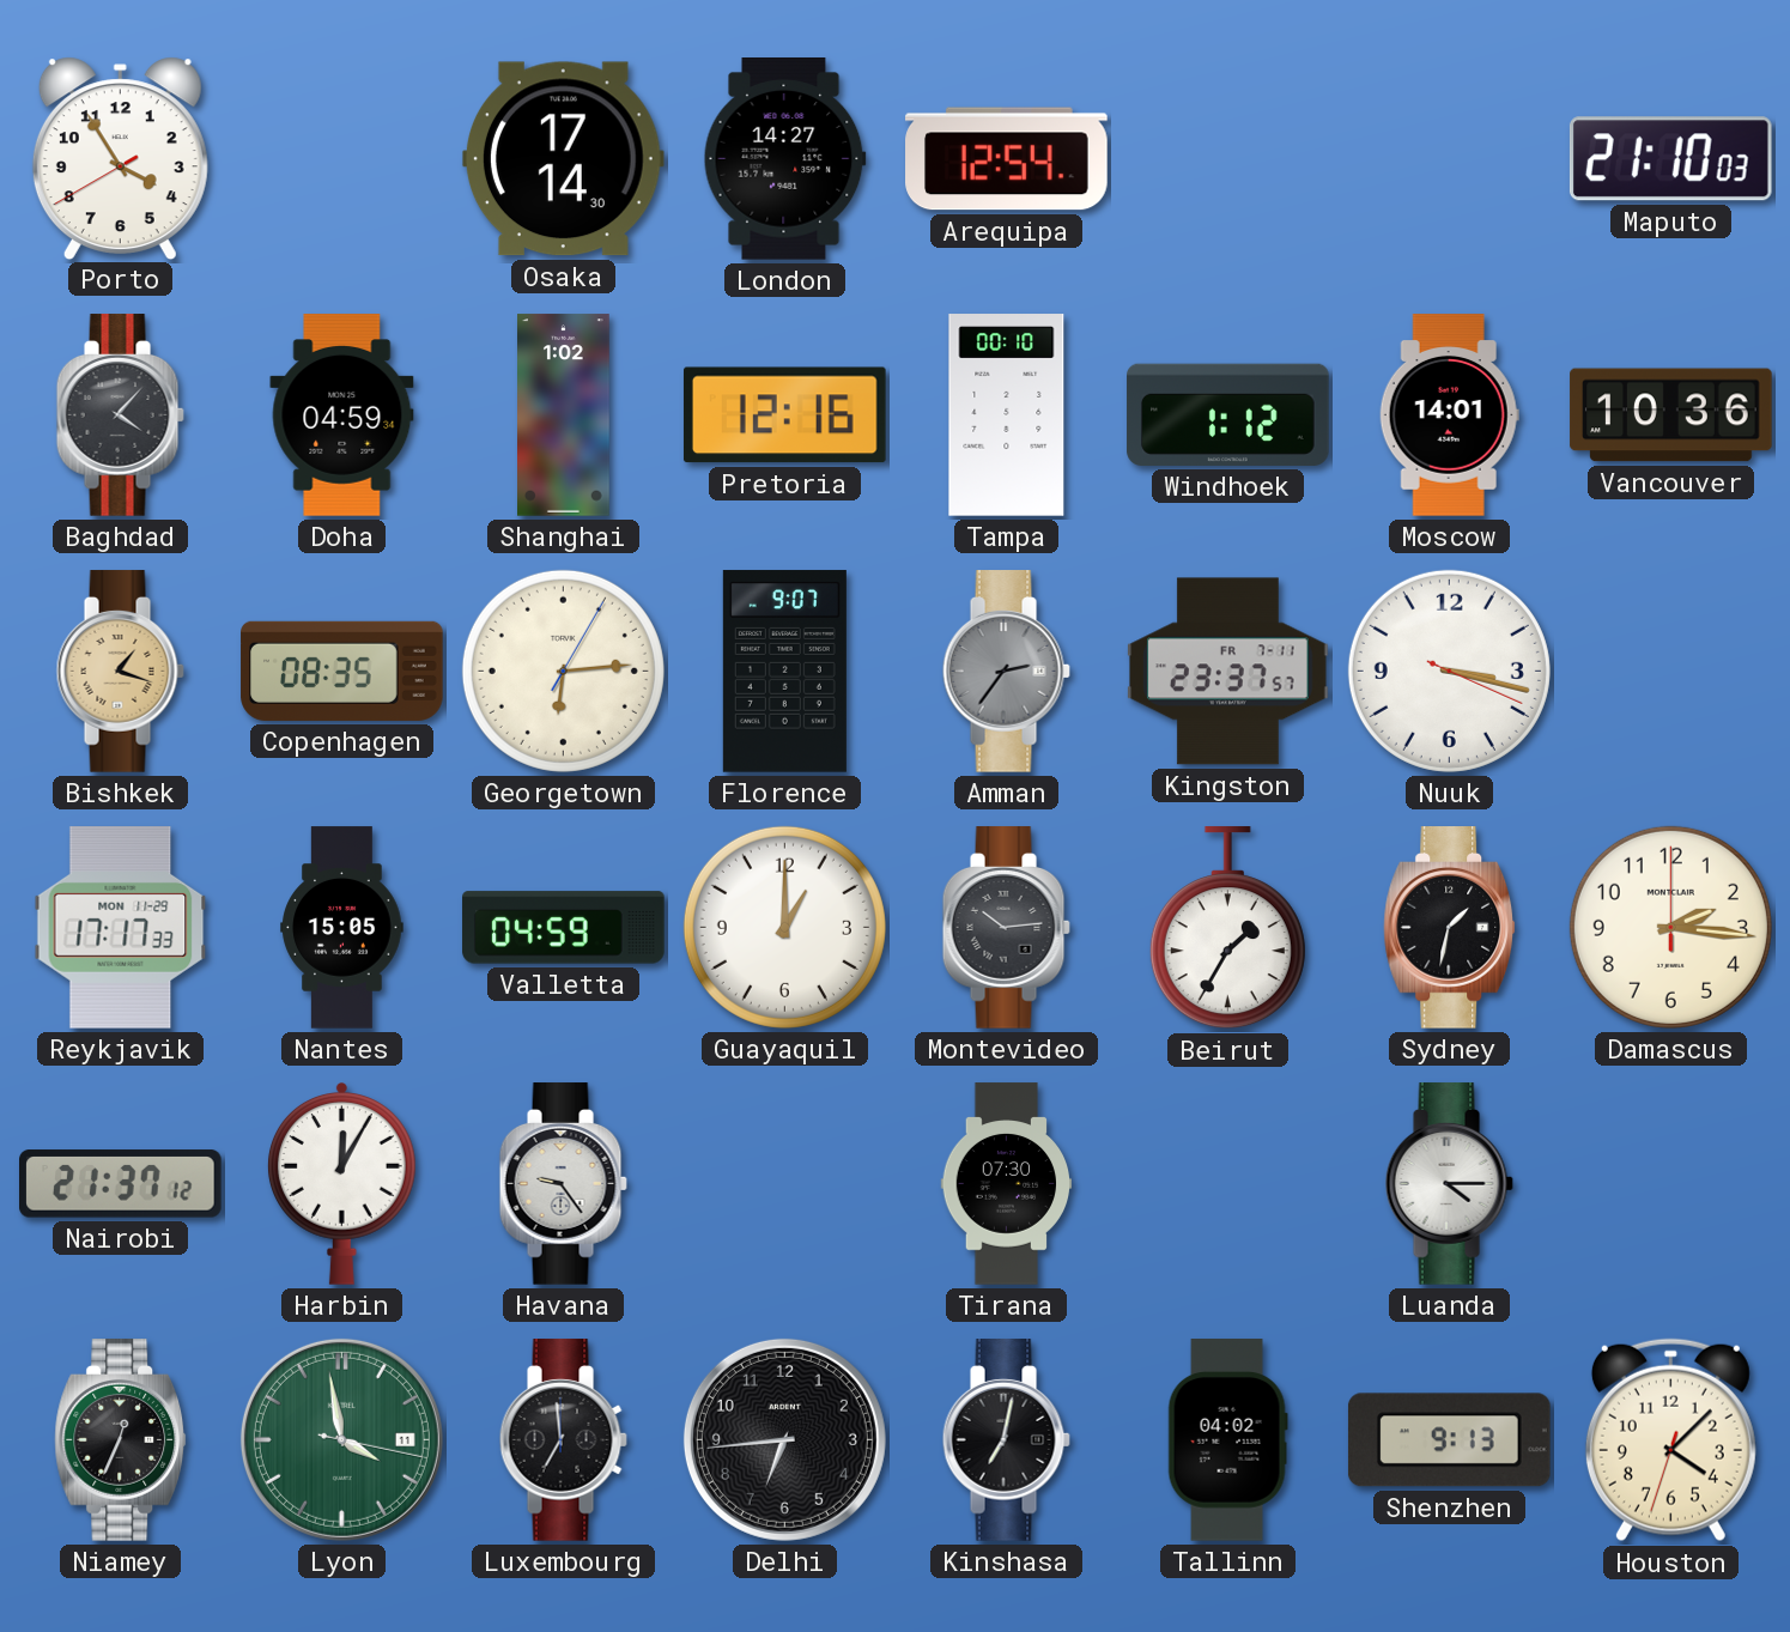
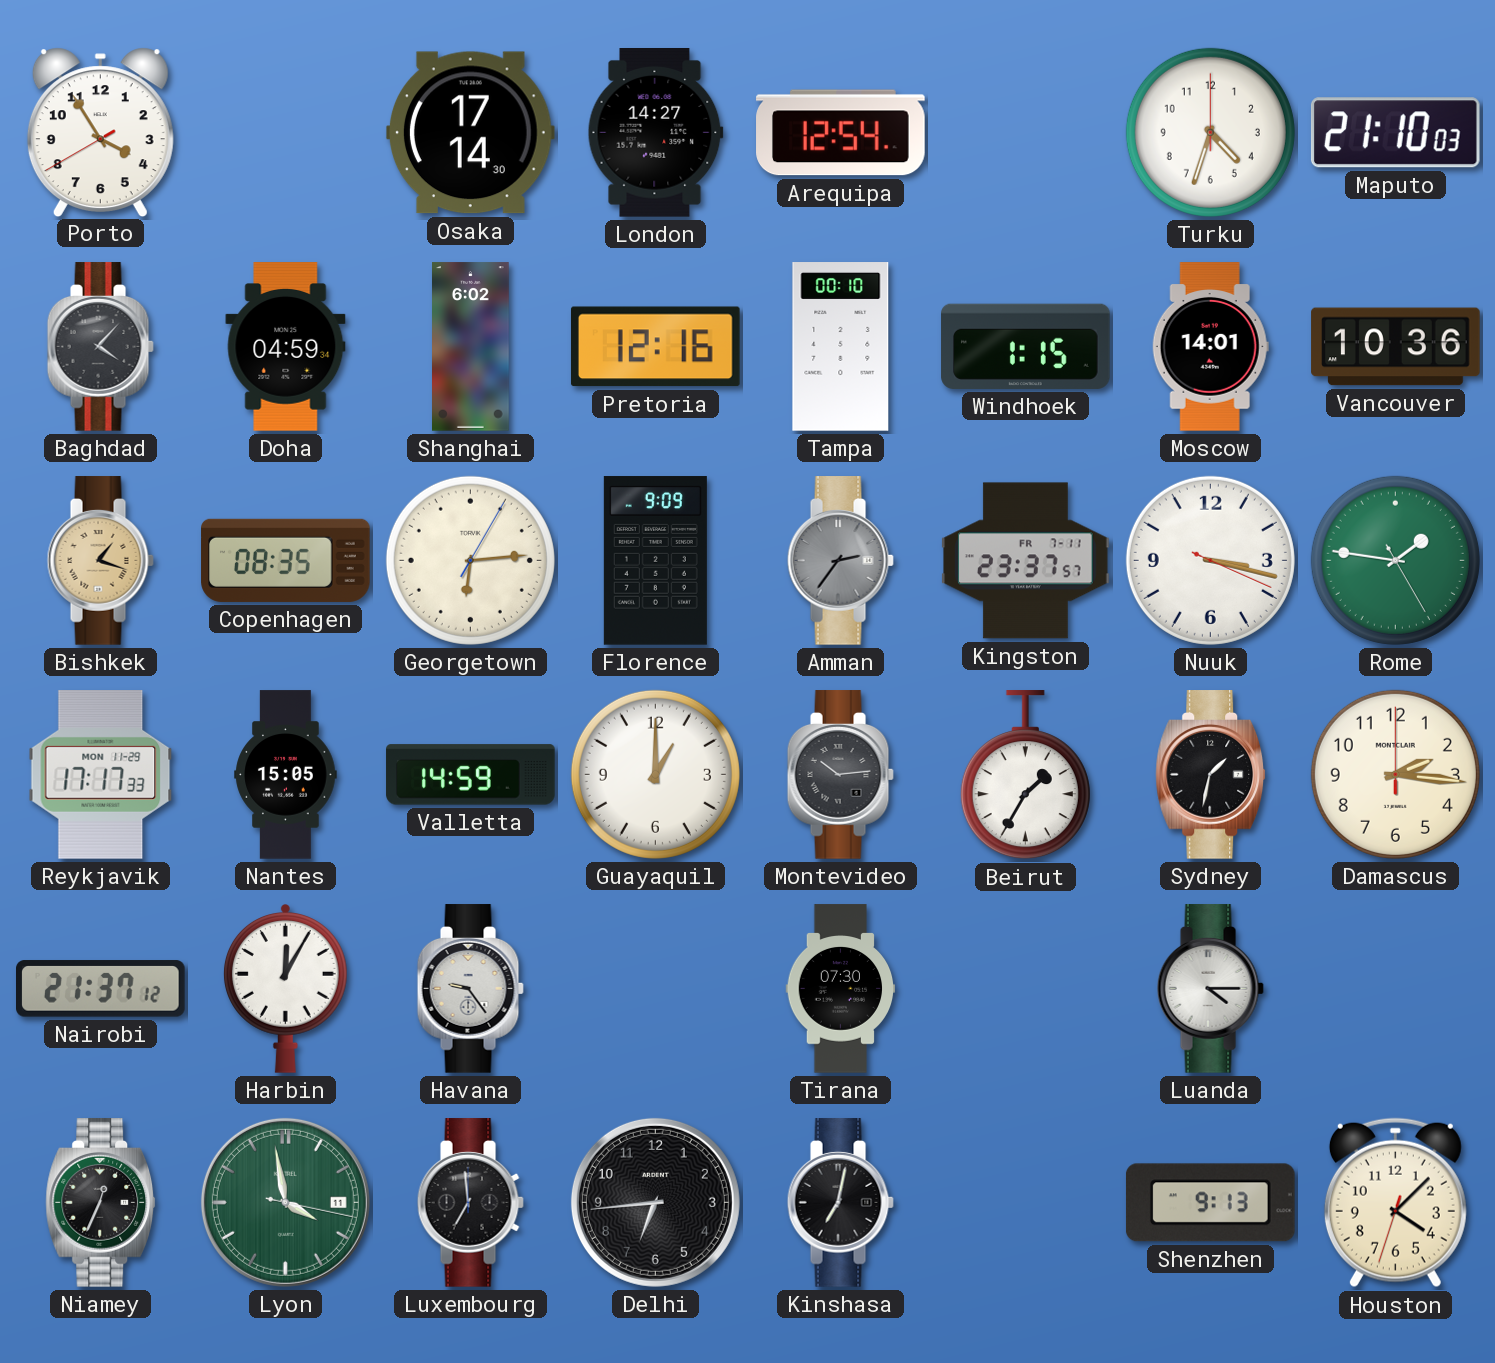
Turku: none -> 4:33 (1210, 132)
Shanghai: 1:02 -> 6:02 (471, 347)
Windhoek: 1:12 -> 1:15 (1026, 346)
Florence: 9:07 -> 9:09 (655, 561)
Rome: none -> 1:46 (1395, 560)
Valletta: 04:59 -> 14:59 (471, 775)
Tallinn: 04:02 -> none (1227, 1440)
